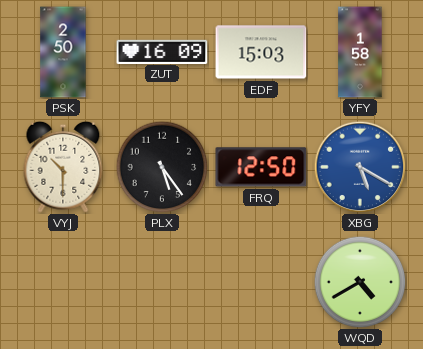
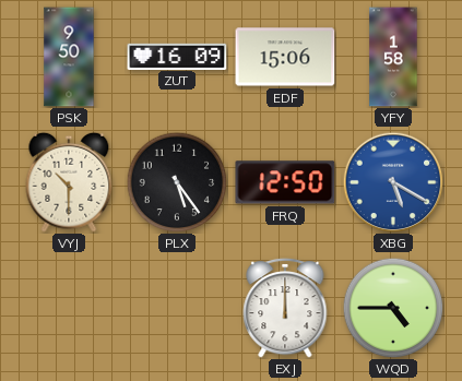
PSK: 2:50 -> 9:50 (69, 57)
EDF: 15:03 -> 15:06 (285, 57)
EXJ: none -> 12:00 (285, 308)
WQD: 4:40 -> 4:45 (393, 308)
